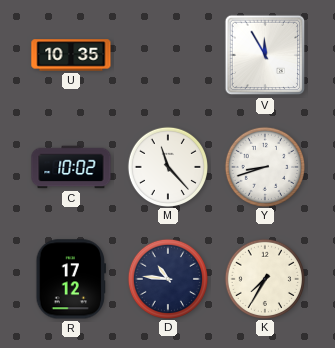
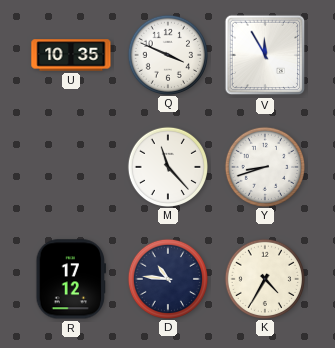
Q: none -> 3:49 (167, 54)
C: 10:02 -> none (71, 167)
K: 7:35 -> 4:35 (264, 278)
